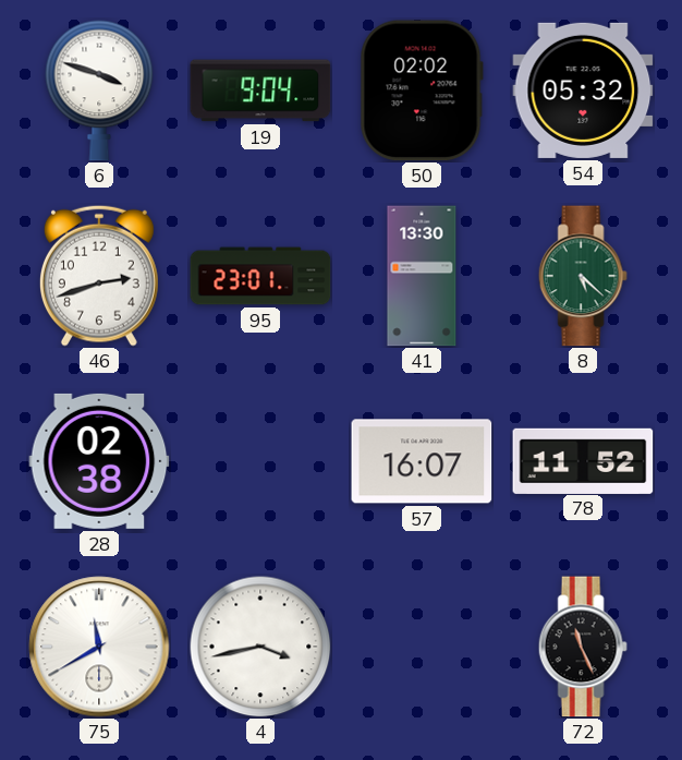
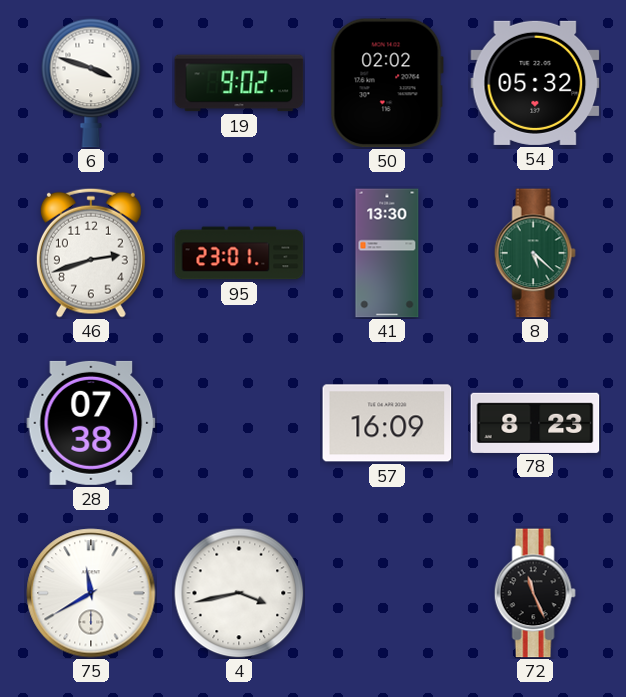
19: 9:04 -> 9:02 (239, 83)
28: 02:38 -> 07:38 (91, 423)
57: 16:07 -> 16:09 (387, 423)
78: 11:52 -> 8:23 (535, 422)
